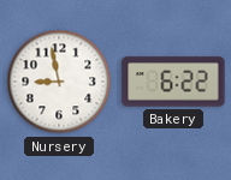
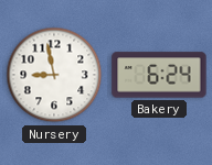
Bakery: 6:22 -> 6:24 (159, 75)
